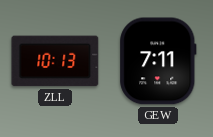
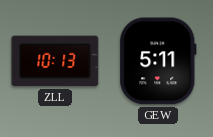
GEW: 7:11 -> 5:11 (158, 61)
